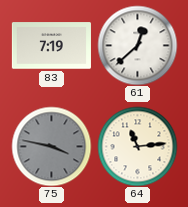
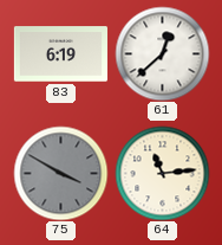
83: 7:19 -> 6:19 (60, 54)
75: 3:47 -> 3:50 (60, 173)
